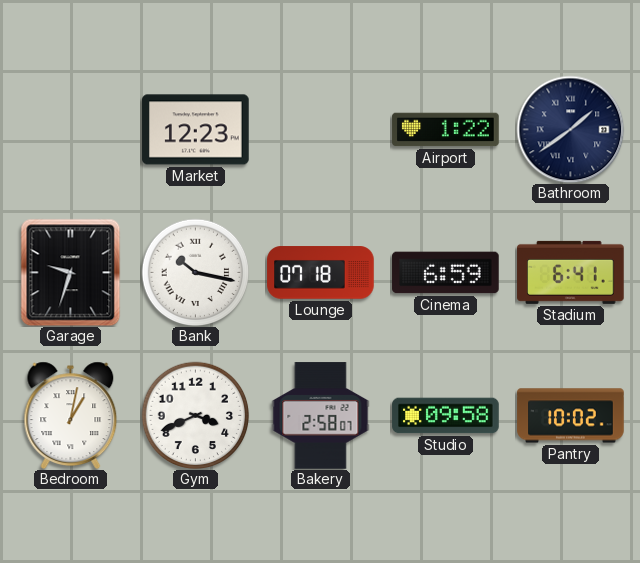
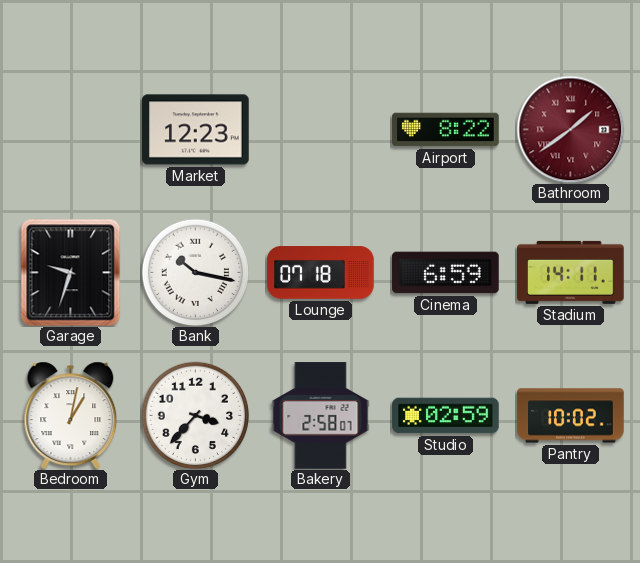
Airport: 1:22 -> 8:22 (446, 130)
Bathroom dial: navy -> burgundy (570, 129)
Stadium: 6:41 -> 14:11 (571, 272)
Gym: 3:41 -> 3:37 (195, 415)
Studio: 09:58 -> 02:59 (446, 416)
